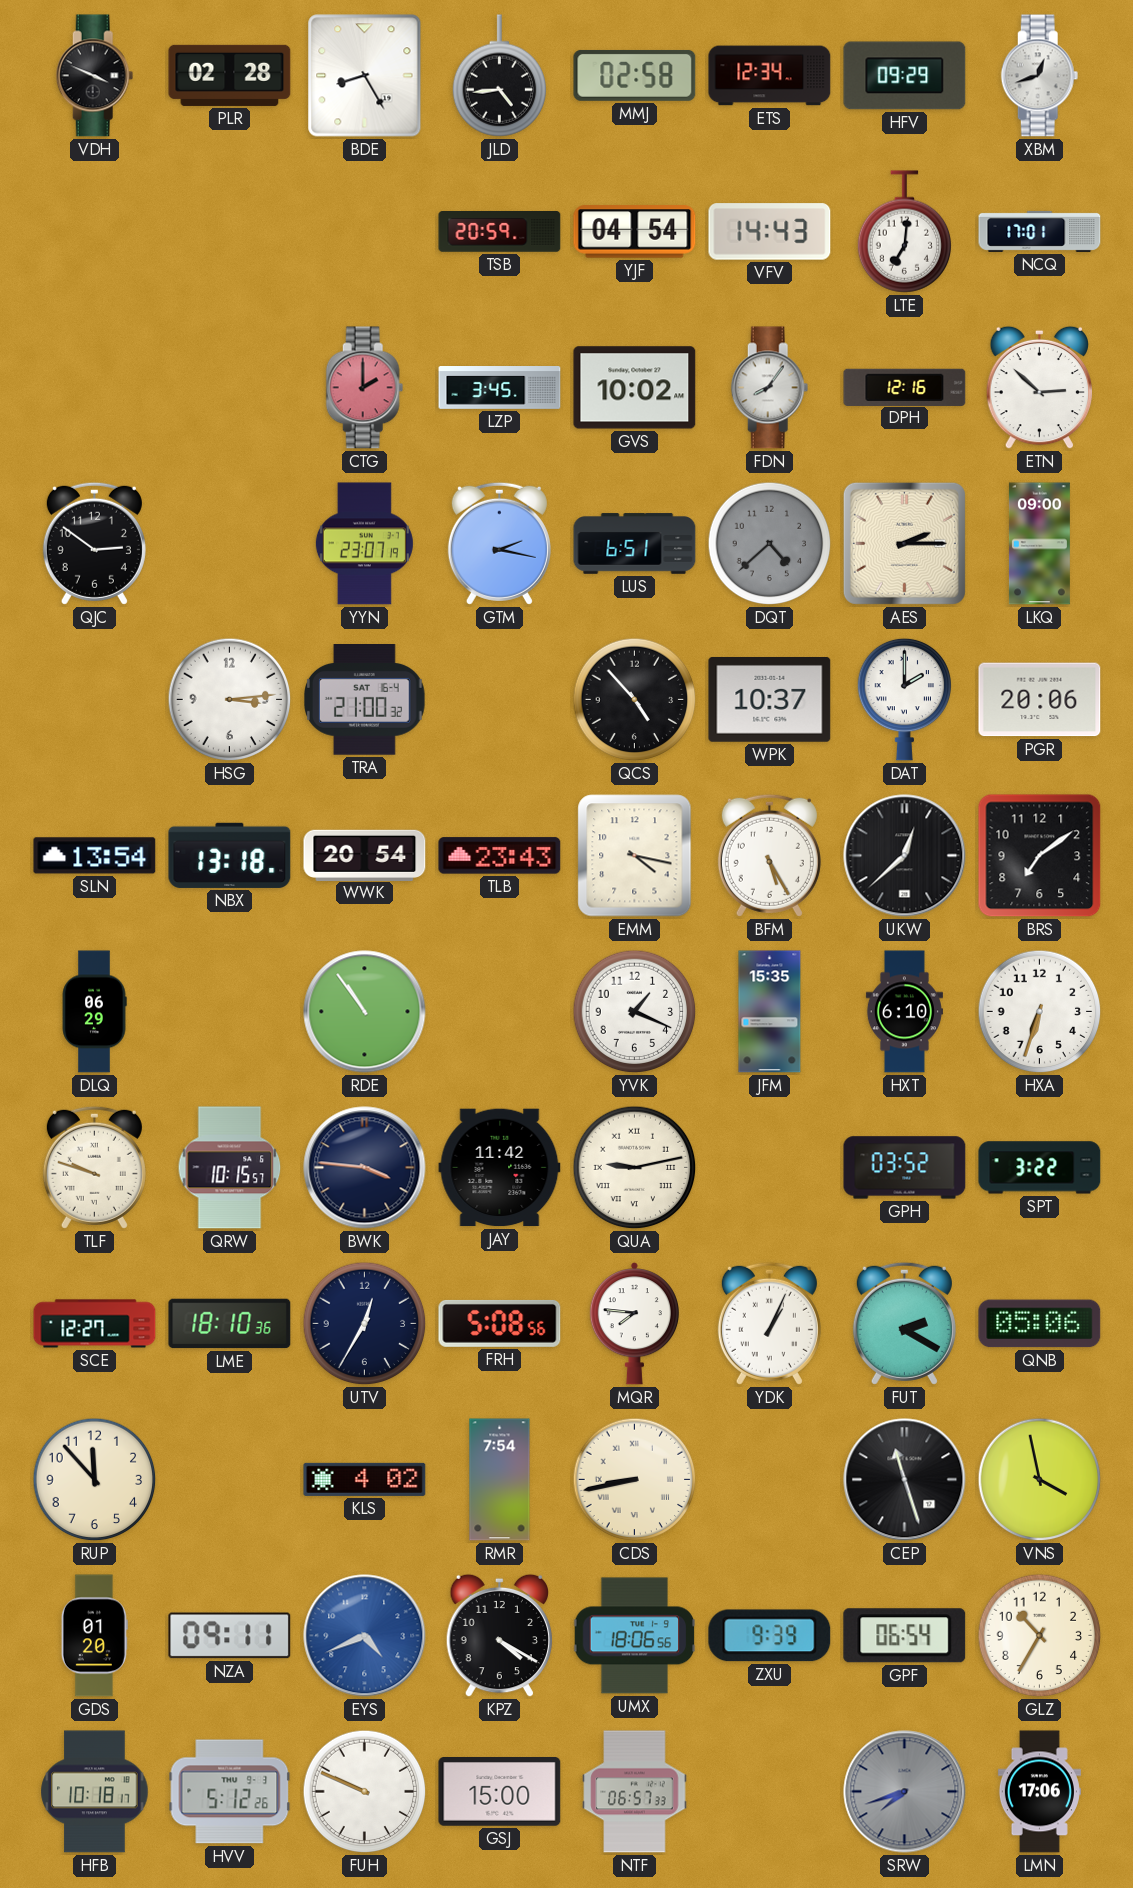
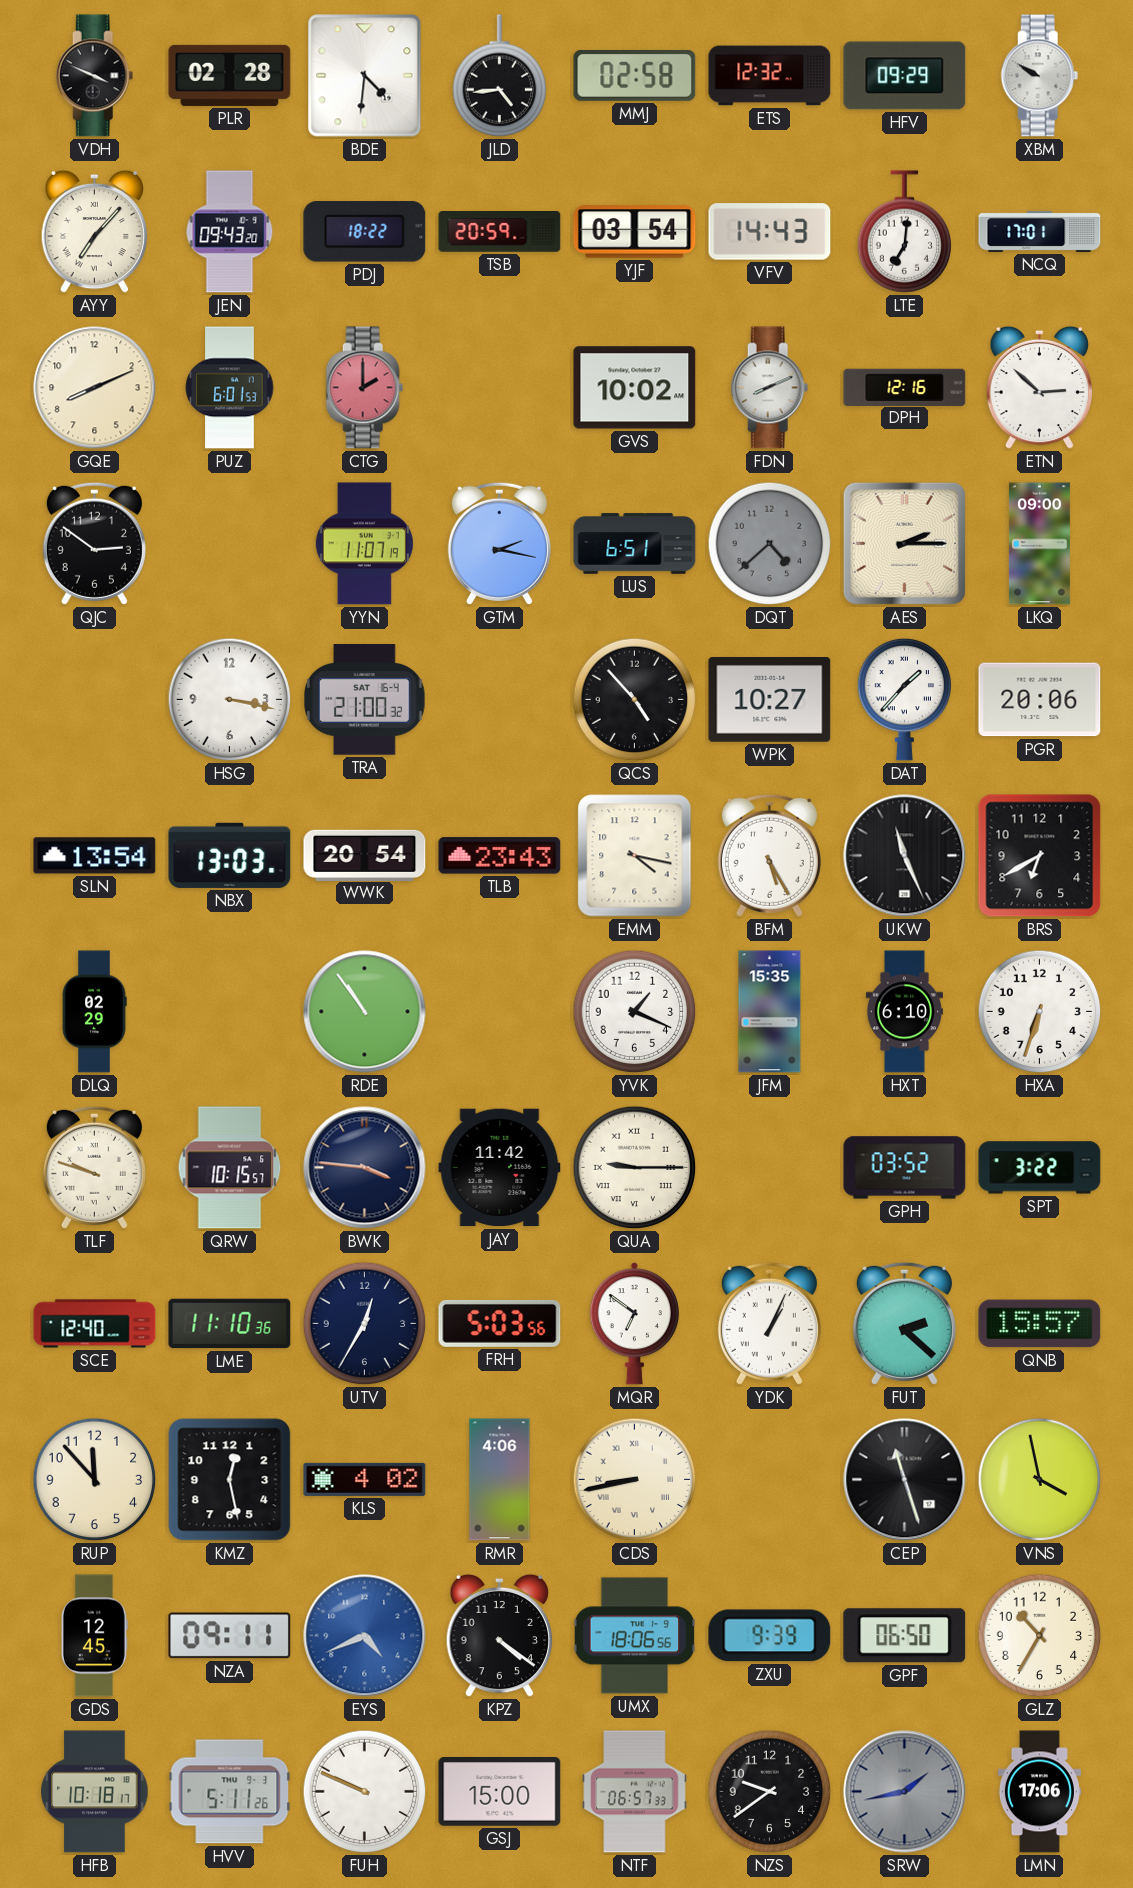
BDE: 8:25 -> 4:31 (365, 76)
ETS: 12:34 -> 12:32 (770, 76)
XBM: 12:42 -> 9:50 (1040, 76)
AYY: none -> 7:07 (94, 232)
JEN: none -> 09:43 (230, 232)
PDJ: none -> 18:22 (365, 232)
YJF: 04:54 -> 03:54 (635, 232)
GQE: none -> 8:11 (95, 388)
PUZ: none -> 6:01 (230, 388)
LZP: 3:45 -> none (500, 388)
FDN: 8:06 -> 8:11 (770, 388)
YYN: 23:07 -> 11:07 (364, 544)
HSG: 3:14 -> 3:17 (230, 700)
WPK: 10:37 -> 10:27 (770, 700)
DAT: 2:00 -> 1:37 (905, 699)
NBX: 13:18 -> 13:03 (230, 855)
UKW: 12:38 -> 11:26 (905, 856)
BRS: 7:09 -> 6:40 (1040, 856)
DLQ: 06:29 -> 02:29 (94, 1012)
QUA: 9:13 -> 9:15 (635, 1168)
SCE: 12:27 -> 12:40 (95, 1324)
LME: 18:10 -> 11:10 (230, 1324)
FRH: 5:08 -> 5:03 (500, 1323)
MQR: 7:46 -> 6:51 (634, 1324)
FUT: 2:20 -> 2:22 (904, 1323)
QNB: 05:06 -> 15:57 (1040, 1324)
KMZ: none -> 12:28 (230, 1480)
RMR: 7:54 -> 4:06 (500, 1480)
GDS: 01:20 -> 12:45 (94, 1636)
KPZ: 4:20 -> 4:21 (499, 1636)
GPF: 06:54 -> 06:50 (905, 1636)
HVV: 5:12 -> 5:11 (230, 1792)
NZS: none -> 9:39 (770, 1792)
SRW: 7:42 -> 1:43 (905, 1792)
